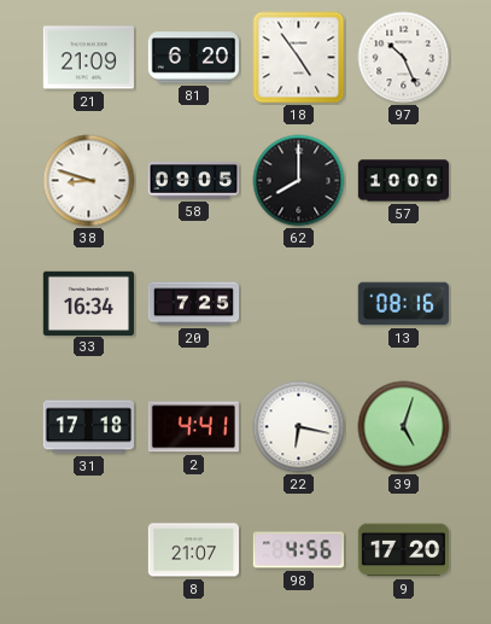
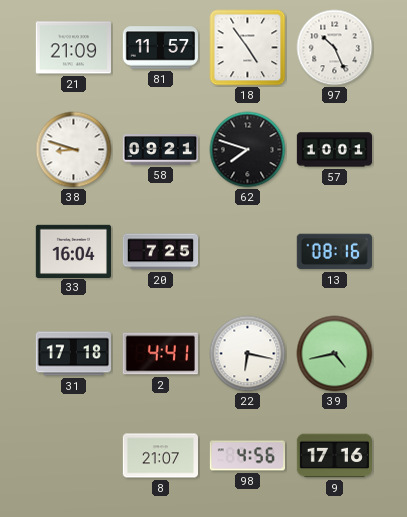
81: 6:20 -> 11:57 (160, 48)
58: 09:05 -> 09:21 (161, 150)
62: 8:00 -> 7:48 (248, 150)
57: 10:00 -> 10:01 (334, 150)
33: 16:34 -> 16:04 (73, 251)
39: 5:03 -> 4:43 (335, 354)
9: 17:20 -> 17:16 (335, 456)
